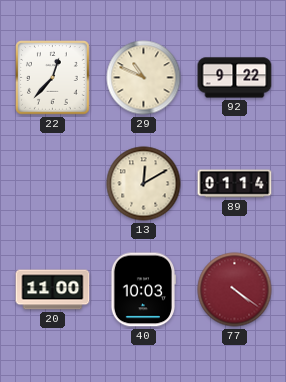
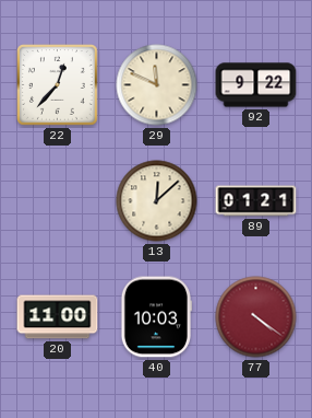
29: 10:49 -> 11:49 (157, 85)
13: 12:10 -> 12:08 (157, 201)
89: 01:14 -> 01:21 (256, 201)
